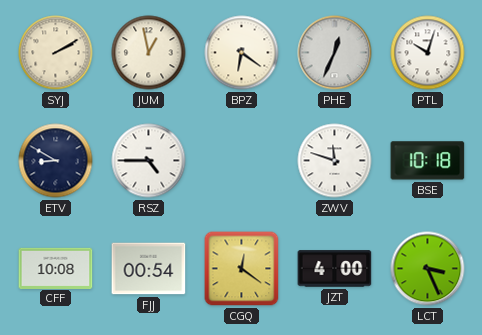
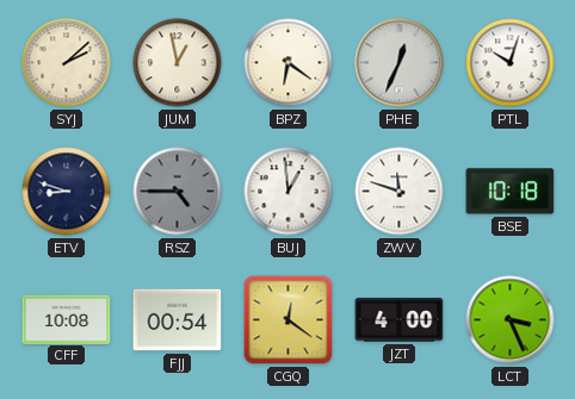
SYJ: 2:10 -> 2:08 (67, 63)
ETV: 8:50 -> 8:48 (67, 192)
RSZ dial: white -> grey (178, 192)
BUJ: none -> 12:59 (289, 192)
